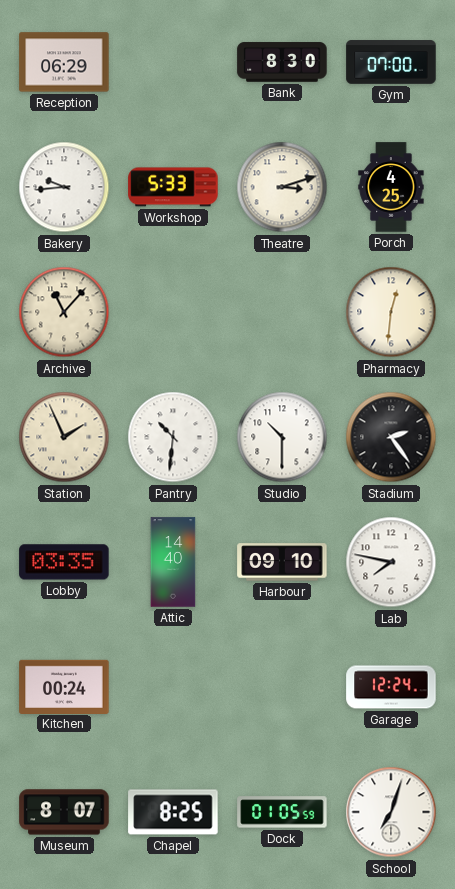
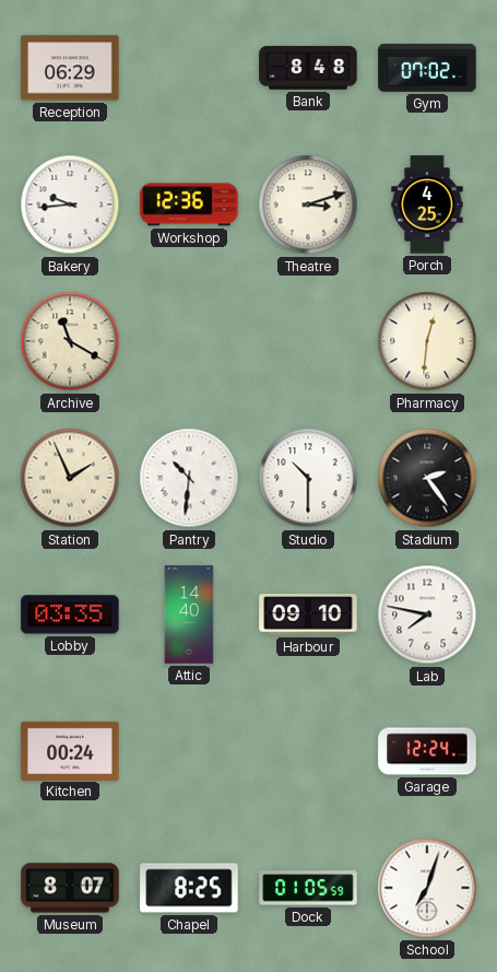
Bank: 8:30 -> 8:48 (308, 68)
Gym: 07:00 -> 07:02 (427, 68)
Workshop: 5:33 -> 12:36 (189, 204)
Archive: 11:07 -> 11:20 (70, 341)
